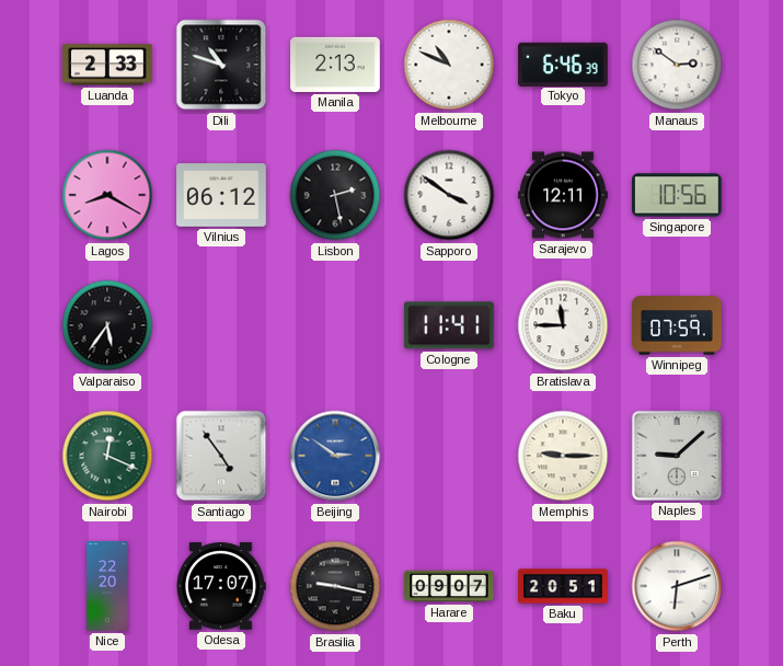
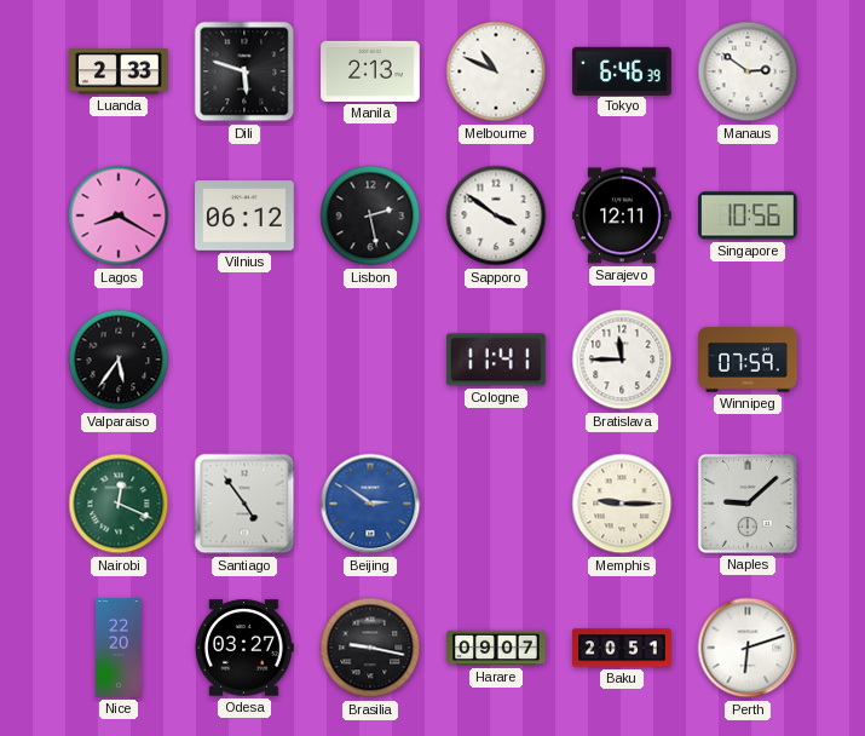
Dili: 10:48 -> 5:48 (244, 71)
Odesa: 17:07 -> 03:27 (246, 648)
